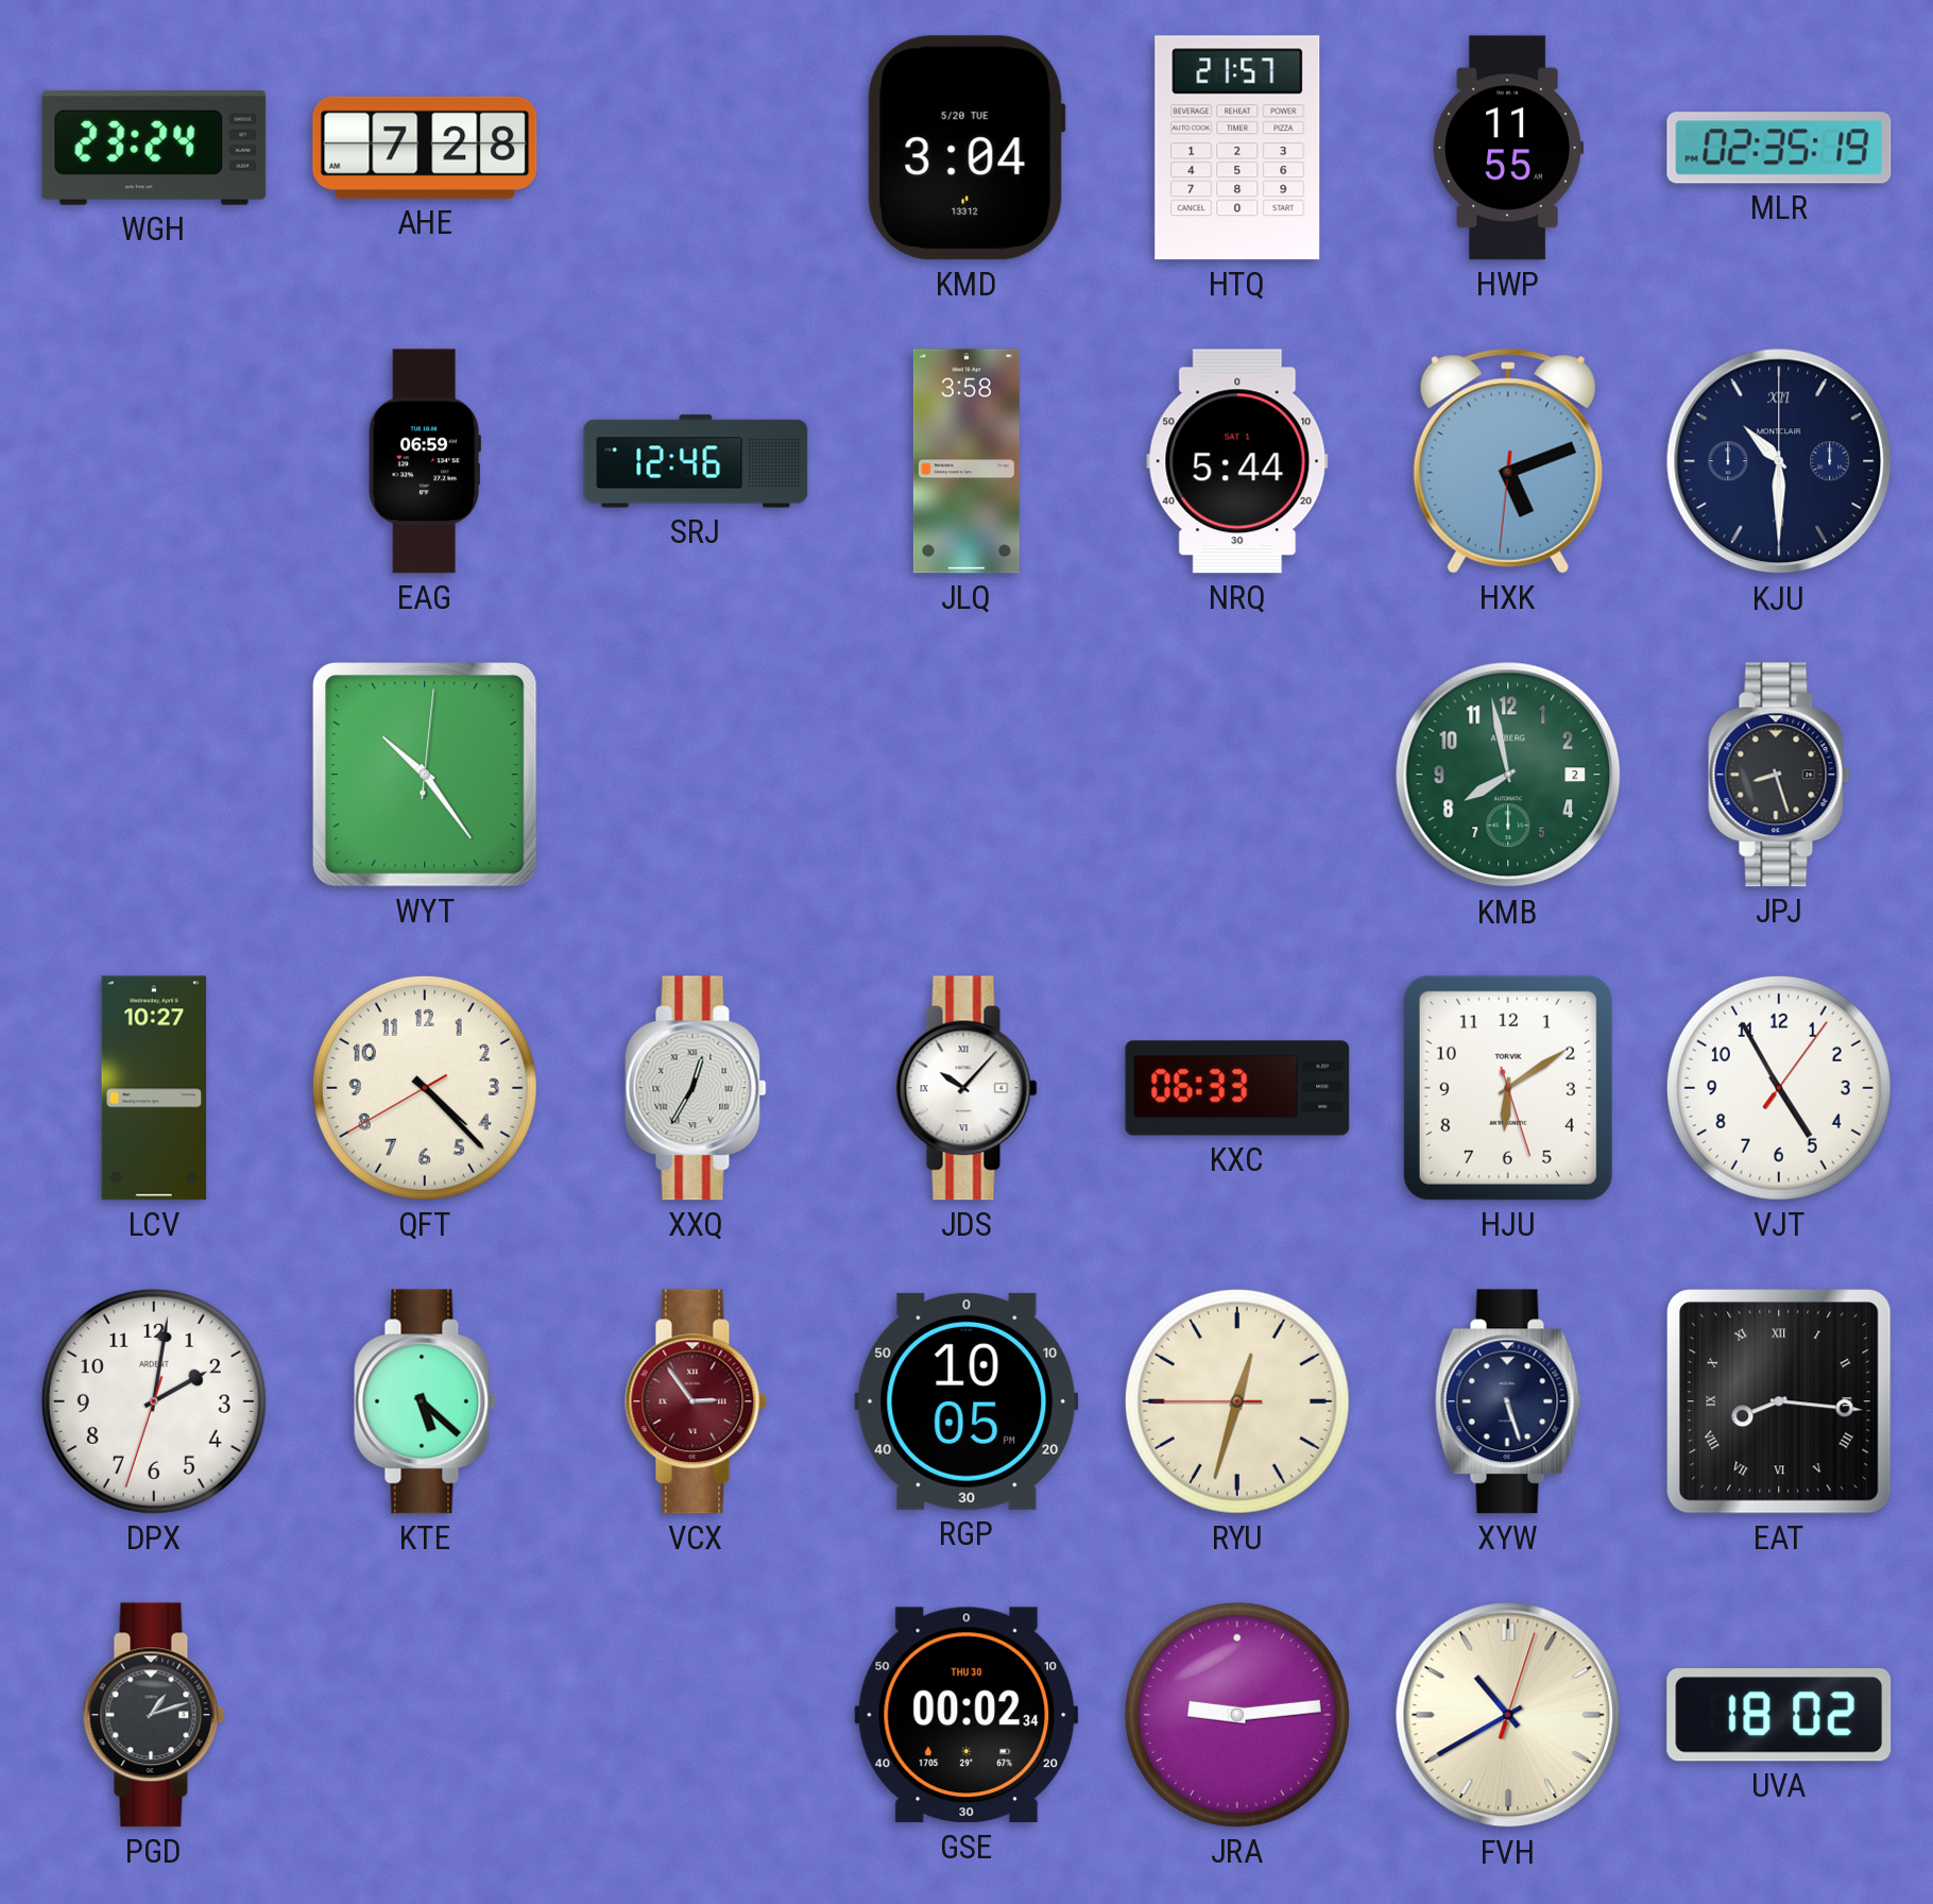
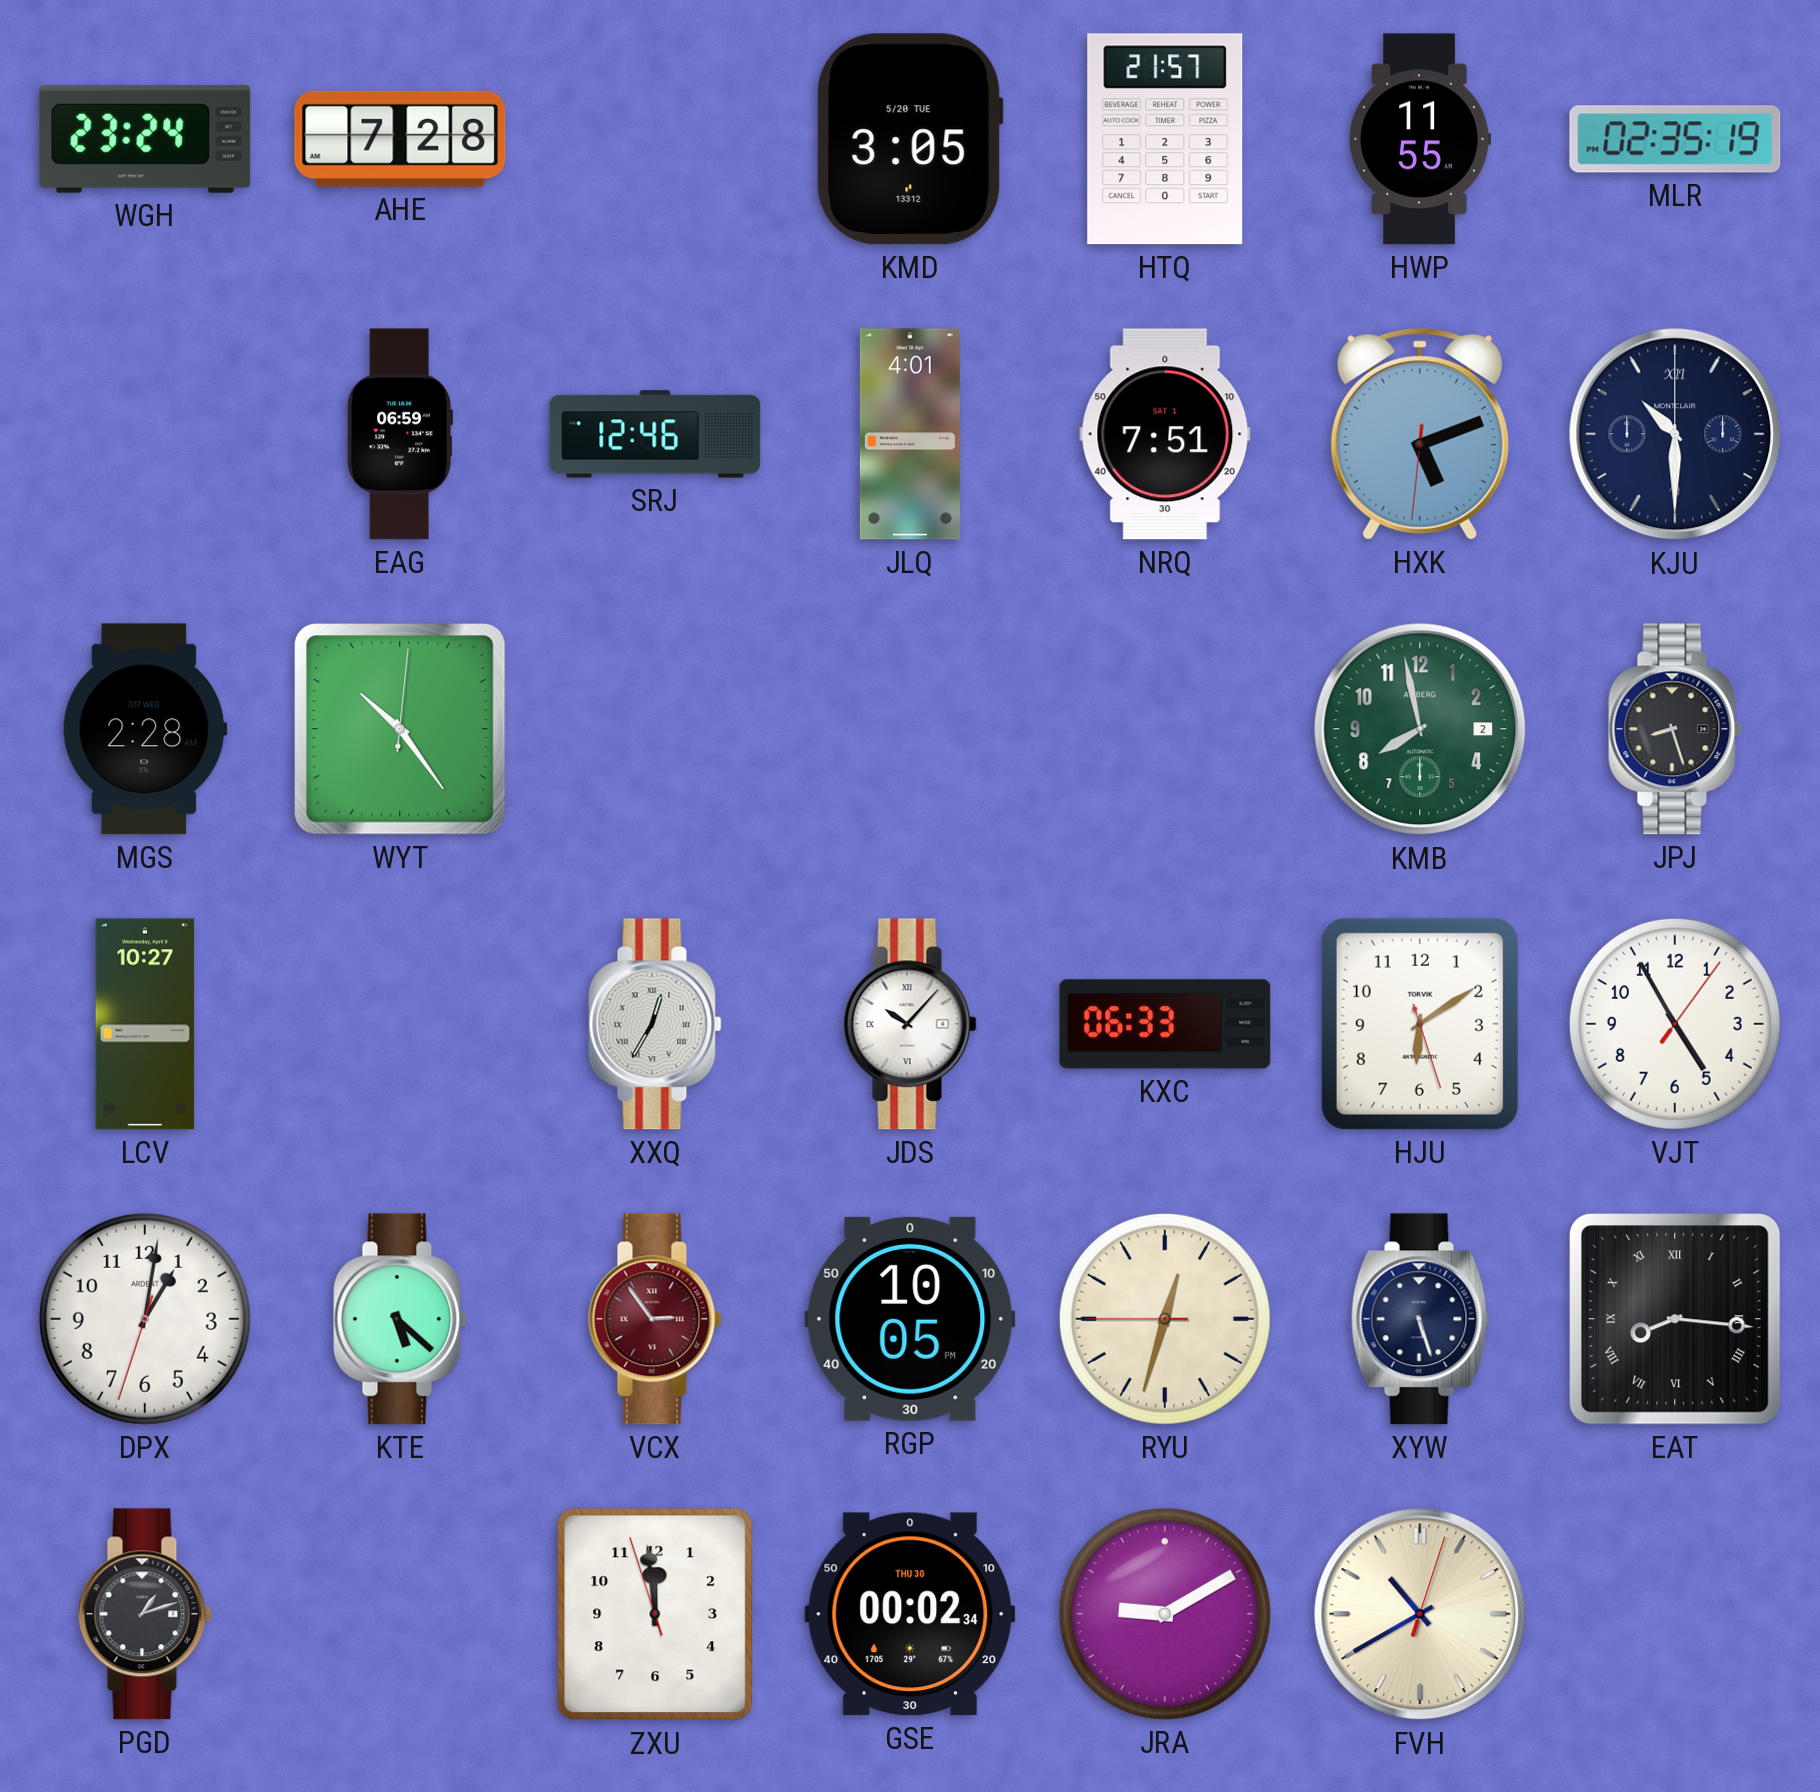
KMD: 3:04 -> 3:05 (910, 139)
JLQ: 3:58 -> 4:01 (910, 434)
NRQ: 5:44 -> 7:51 (1165, 434)
MGS: none -> 2:28 (145, 729)
QFT: 4:22 -> none (425, 1088)
DPX: 2:01 -> 1:01 (145, 1319)
ZXU: none -> 11:58 (655, 1614)
JRA: 9:14 -> 9:10 (1165, 1614)
UVA: 18:02 -> none (1779, 1715)
